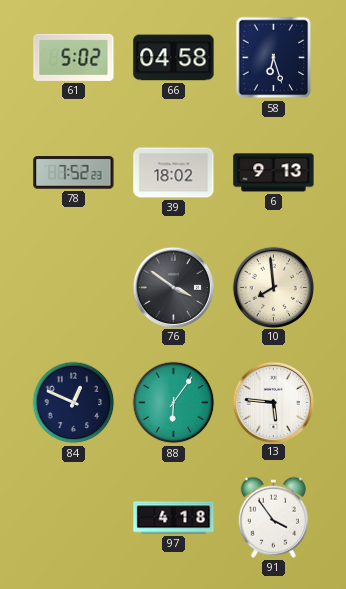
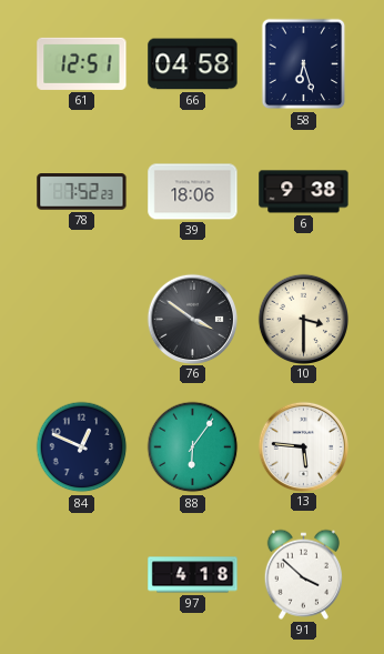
61: 5:02 -> 12:51 (82, 63)
39: 18:02 -> 18:06 (193, 192)
6: 9:13 -> 9:38 (304, 192)
10: 7:59 -> 3:30 (303, 319)
91: 3:54 -> 3:52 (303, 574)
